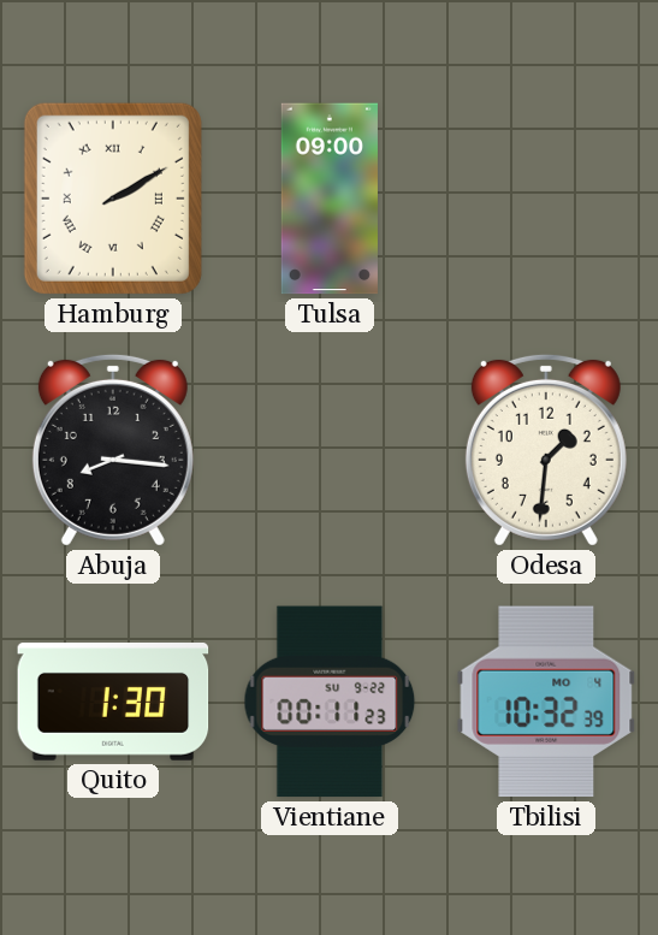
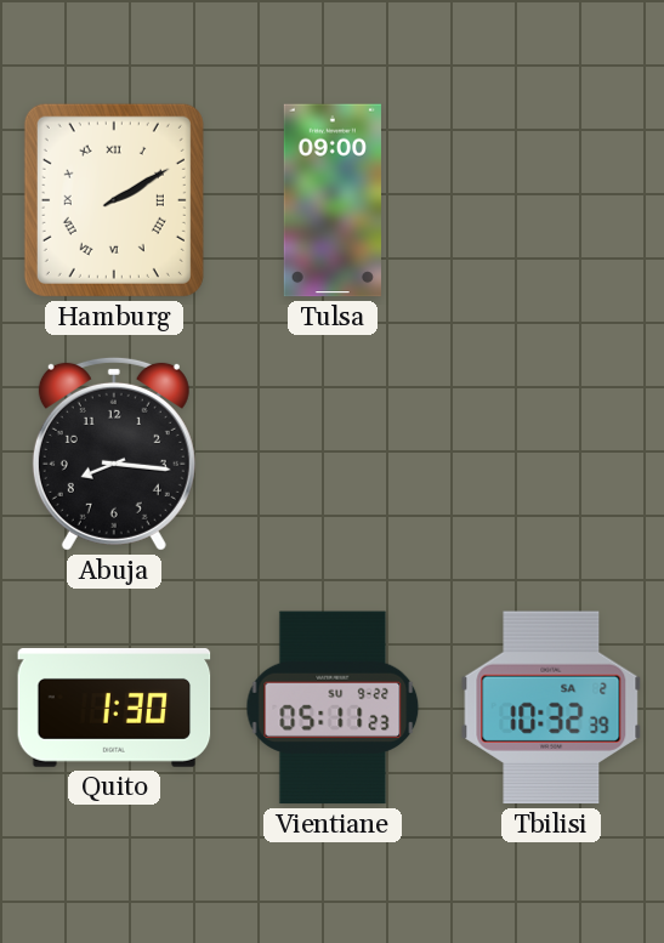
Odesa: 1:31 -> none (546, 450)
Vientiane: 00:11 -> 05:11 (333, 708)
Tbilisi date: MO 4 -> SA 2 (551, 708)
